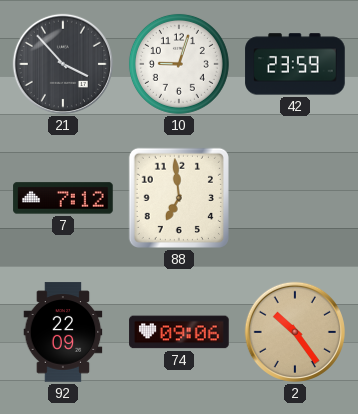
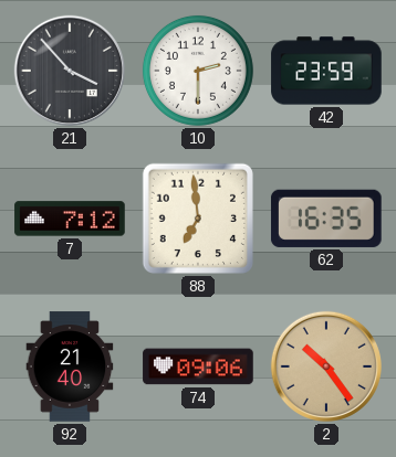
10: 9:03 -> 2:30 (198, 71)
62: none -> 16:35 (326, 219)
92: 22:09 -> 21:40 (70, 366)
